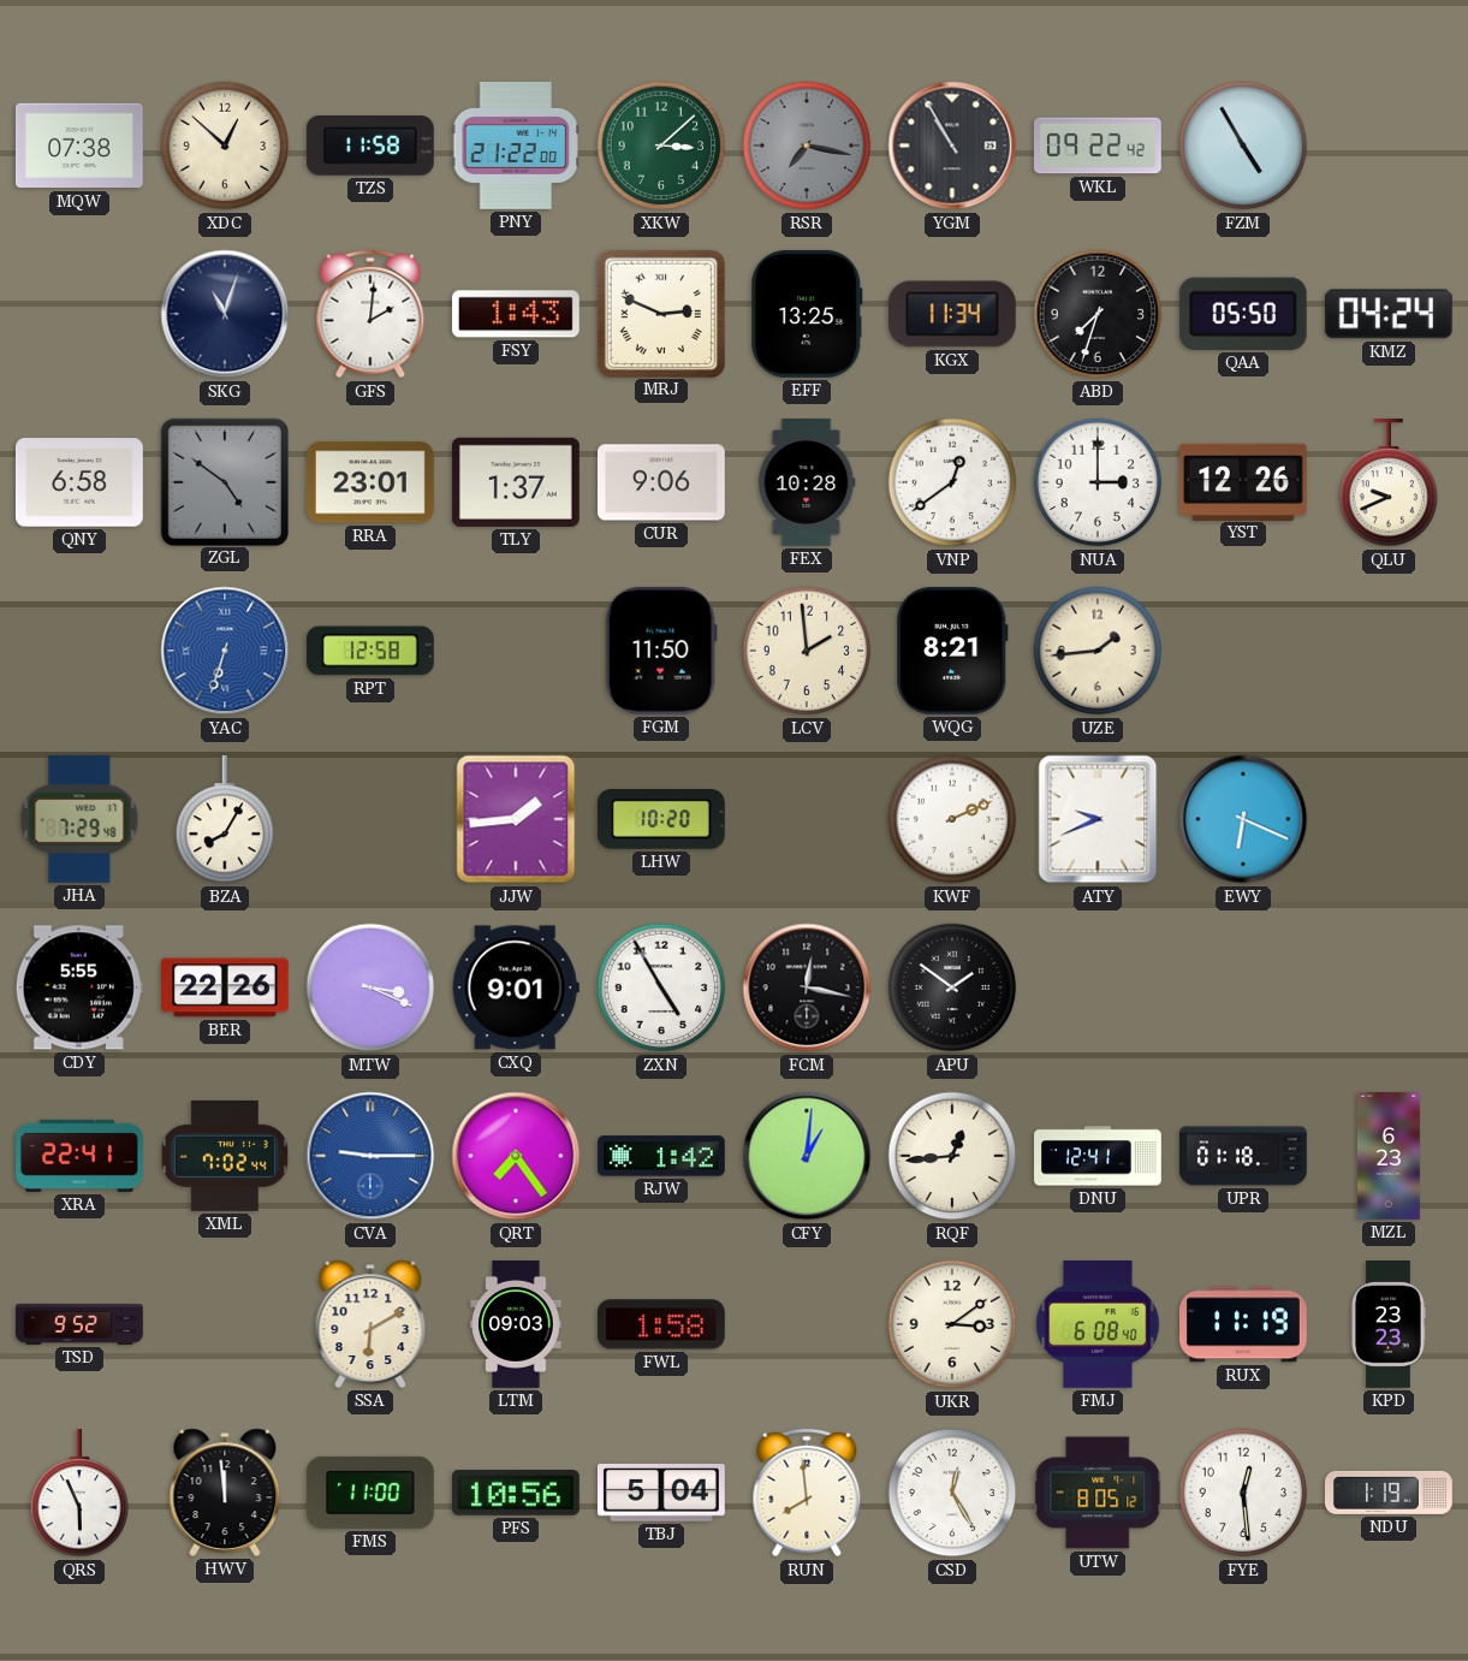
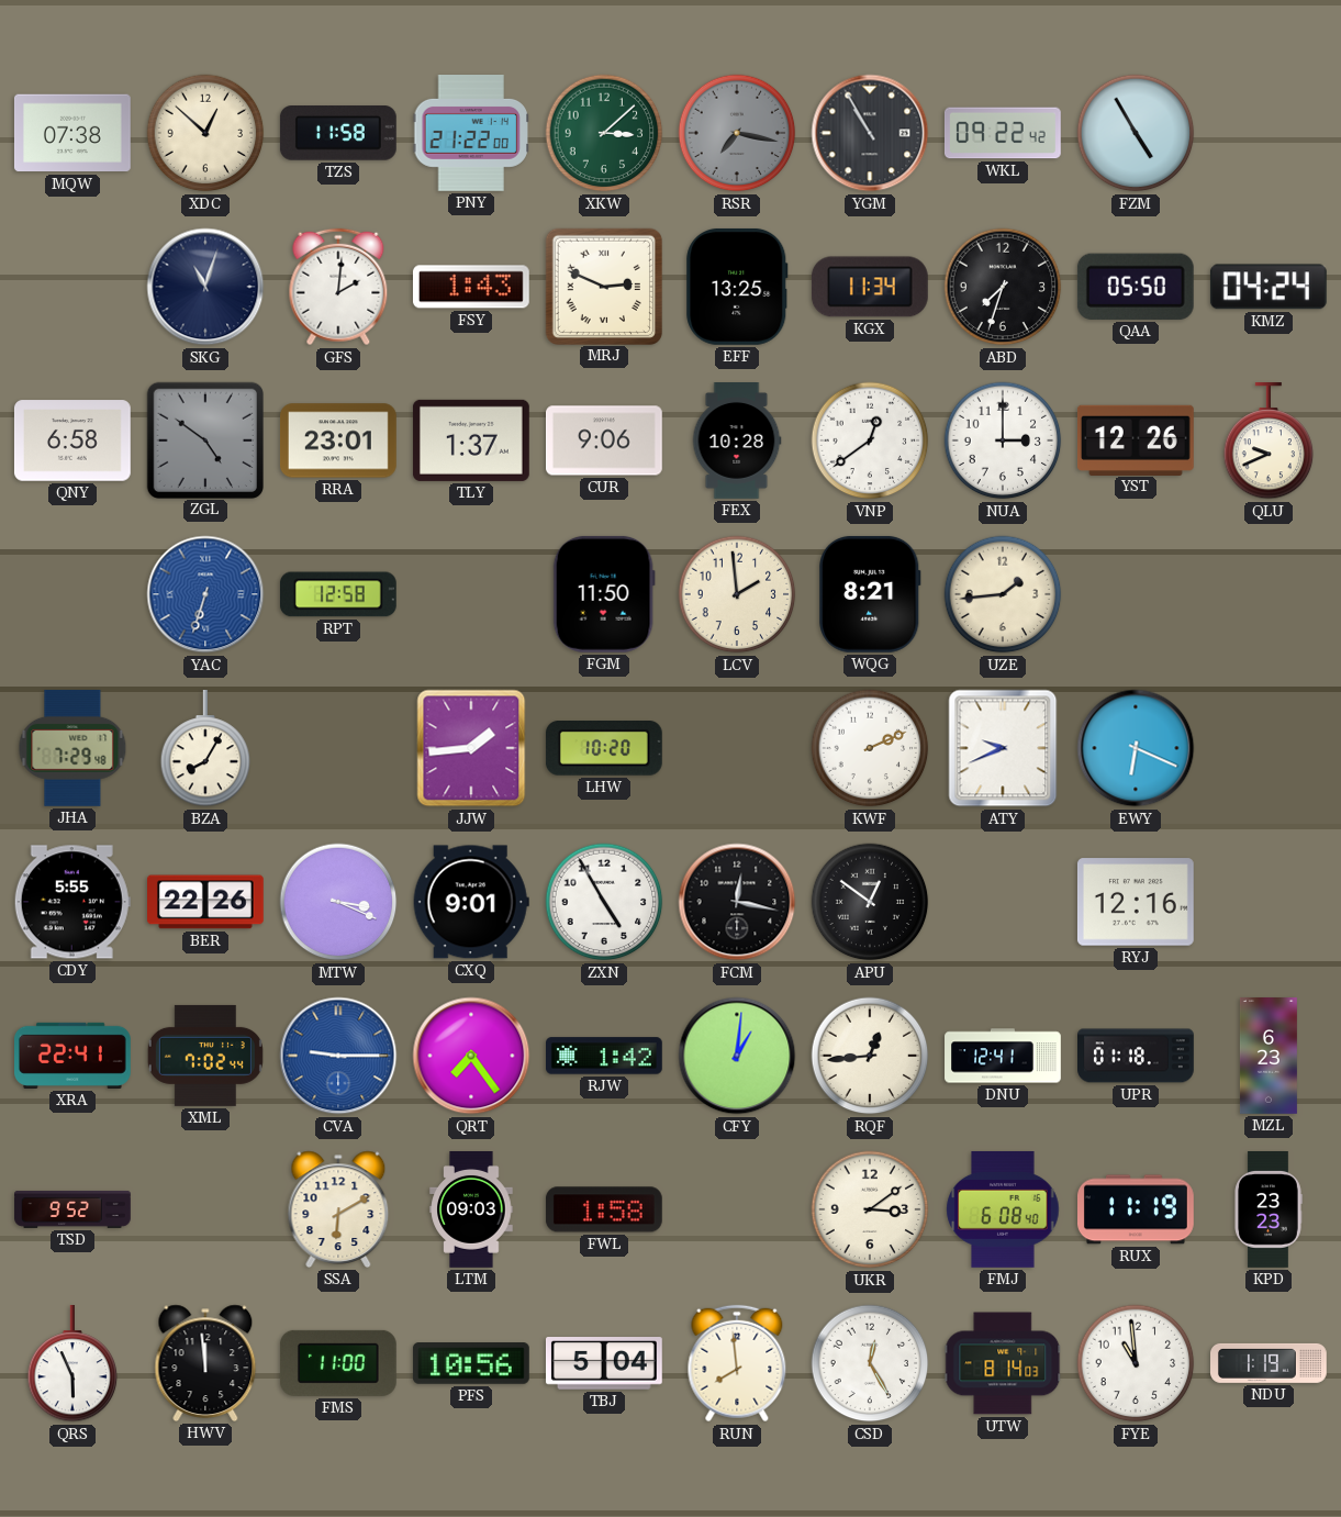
APU: 1:51 -> 12:51 (870, 902)
RYJ: none -> 12:16 (1136, 902)
UTW: 8:05 -> 8:14 (1003, 1363)
FYE: 12:29 -> 10:59 (1136, 1363)
